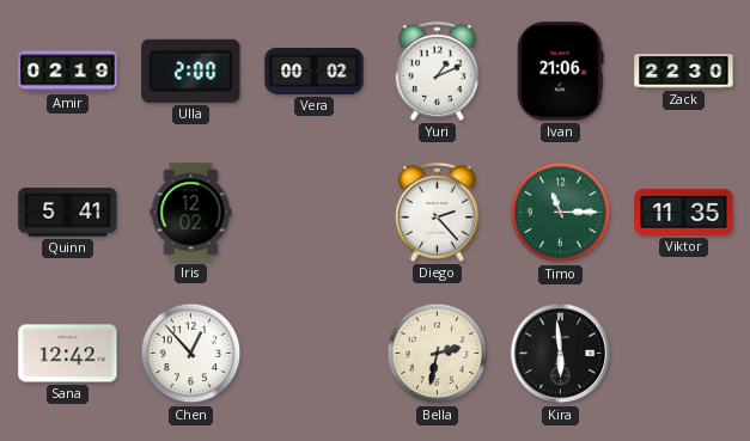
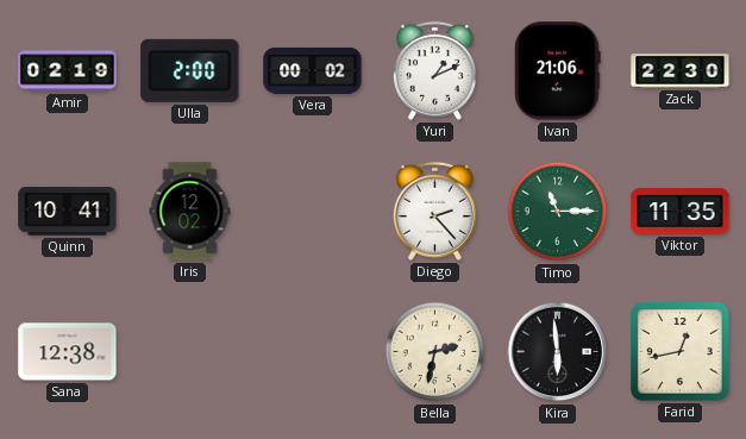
Quinn: 5:41 -> 10:41 (68, 212)
Sana: 12:42 -> 12:38 (68, 352)
Chen: 12:53 -> none (191, 354)
Farid: none -> 12:43 (681, 352)
